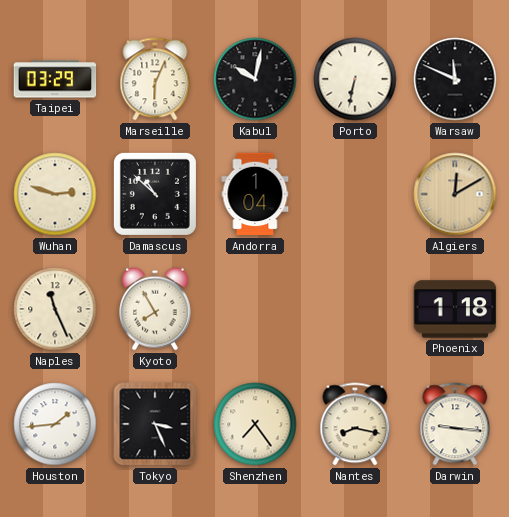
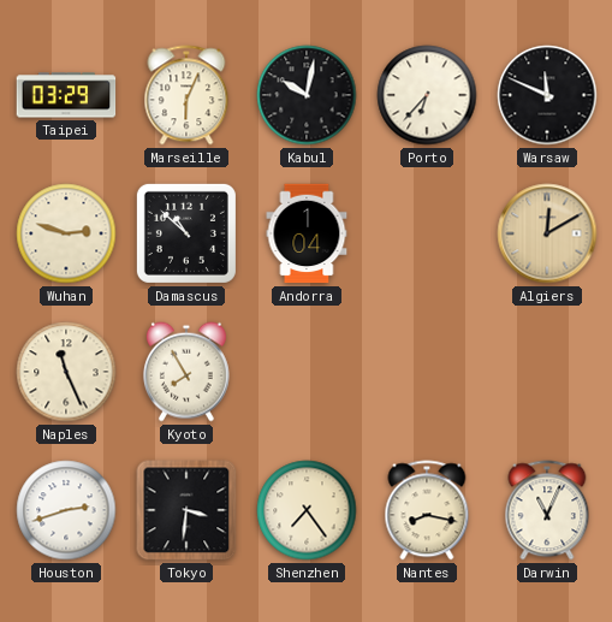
Porto: 6:32 -> 6:37 (427, 95)
Phoenix: 1:18 -> none (455, 309)
Houston: 1:44 -> 2:42 (66, 510)
Tokyo: 3:26 -> 3:31 (186, 510)
Darwin: 9:16 -> 11:04 (547, 510)
